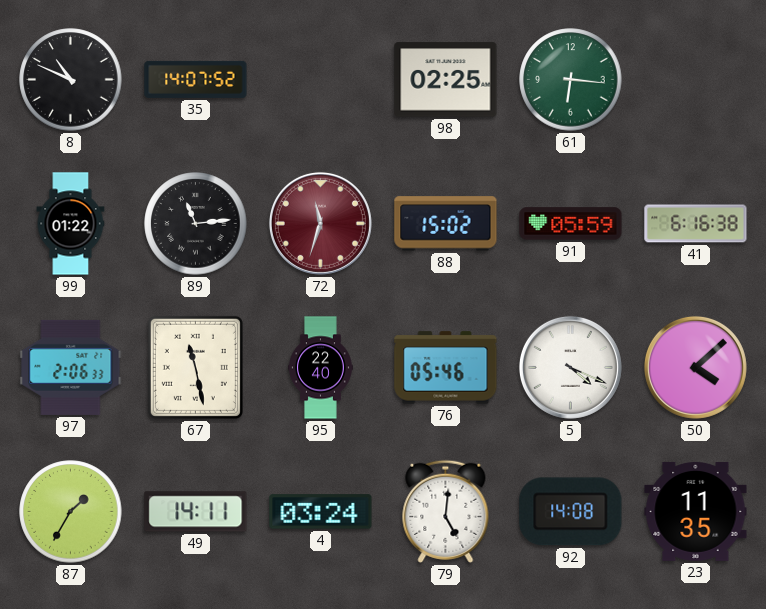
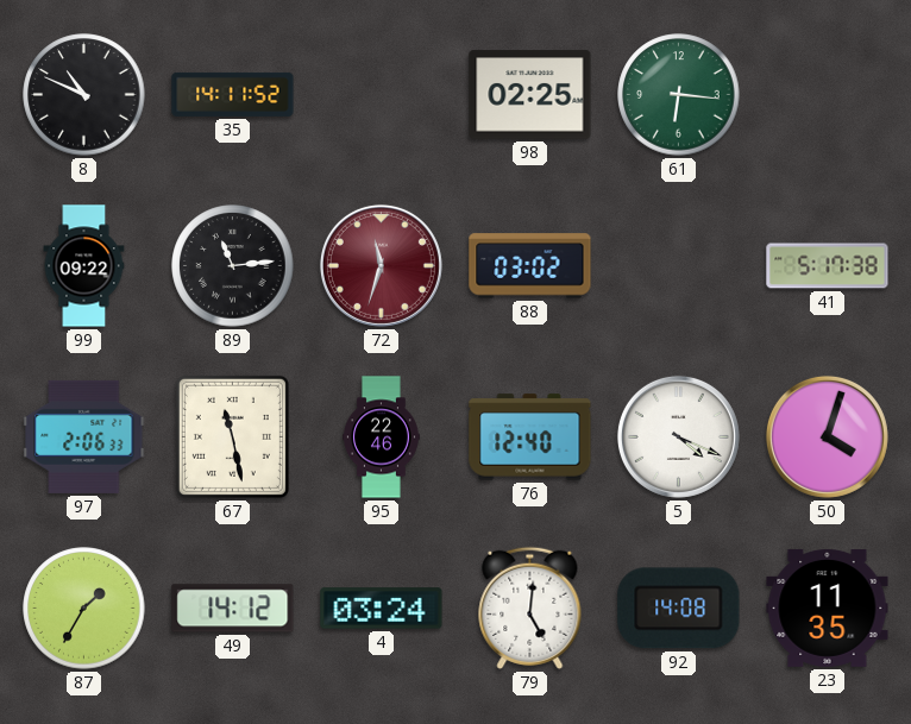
35: 14:07 -> 14:11 (233, 94)
99: 01:22 -> 09:22 (84, 266)
88: 15:02 -> 03:02 (530, 266)
91: 05:59 -> none (571, 224)
41: 6:16 -> 5:17 (828, 266)
95: 22:40 -> 22:46 (382, 437)
76: 05:46 -> 12:40 (530, 437)
50: 4:08 -> 4:03 (827, 436)
49: 14:11 -> 14:12 (233, 609)
